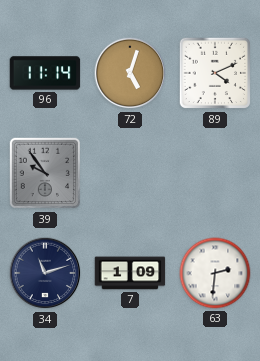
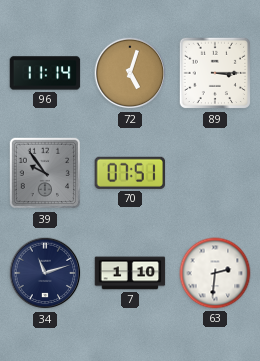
89: 4:11 -> 3:15 (215, 73)
70: none -> 07:51 (130, 173)
7: 1:09 -> 1:10 (130, 273)
